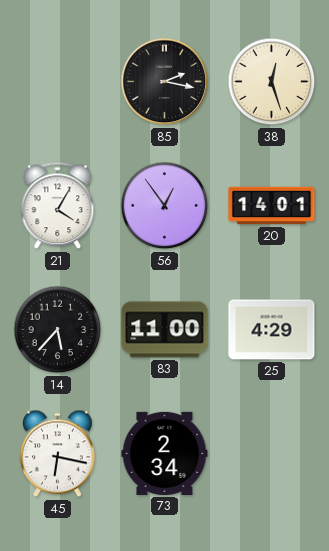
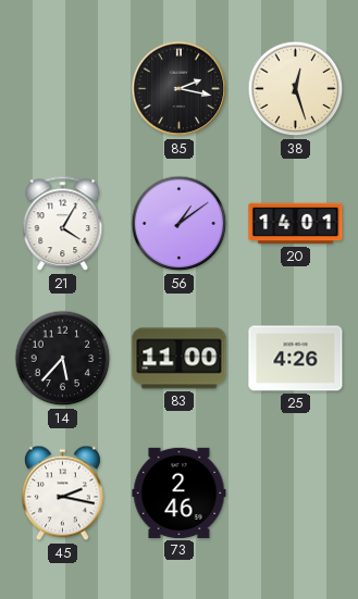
56: 12:54 -> 1:09 (180, 224)
25: 4:29 -> 4:26 (296, 359)
45: 6:17 -> 2:17 (62, 494)
73: 2:34 -> 2:46 (180, 492)
